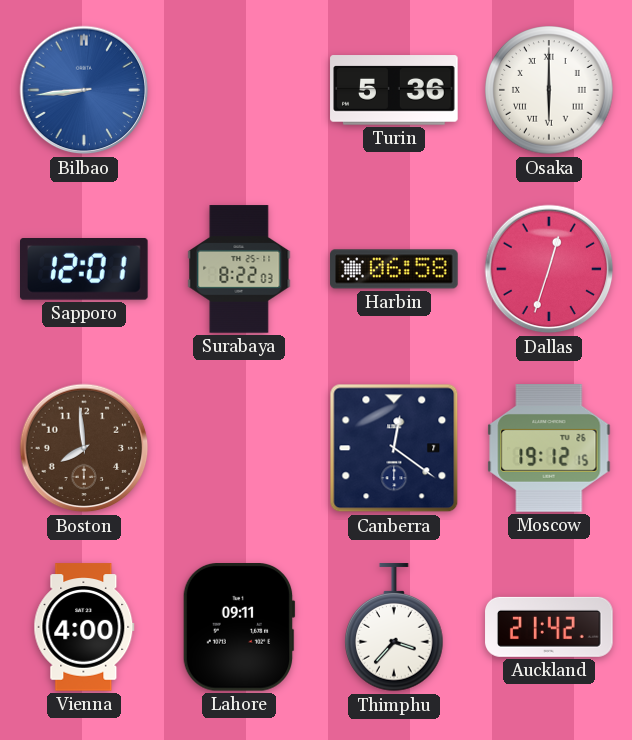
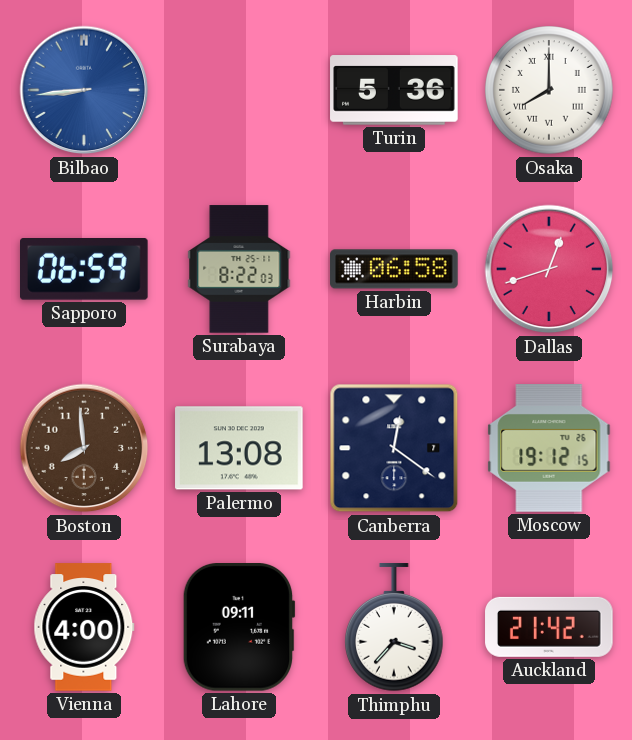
Osaka: 6:00 -> 8:00 (549, 90)
Sapporo: 12:01 -> 06:59 (85, 269)
Dallas: 12:33 -> 12:42 (549, 269)
Palermo: none -> 13:08 (239, 448)
